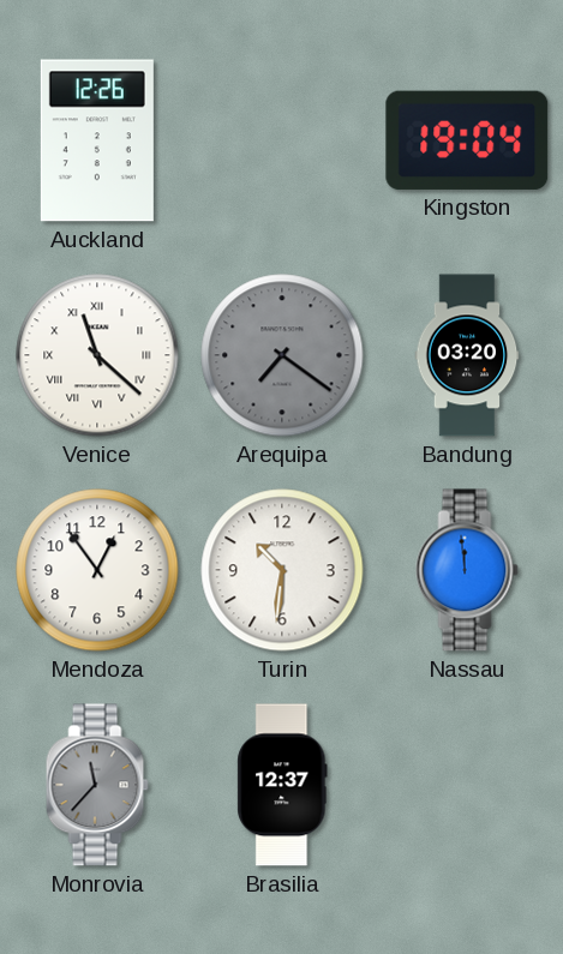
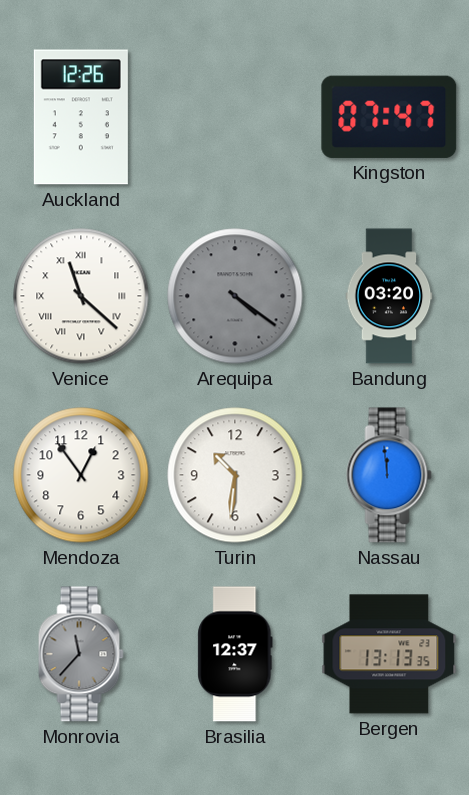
Kingston: 19:04 -> 07:47 (389, 117)
Arequipa: 7:21 -> 4:21 (235, 296)
Bergen: none -> 13:13 (389, 654)
